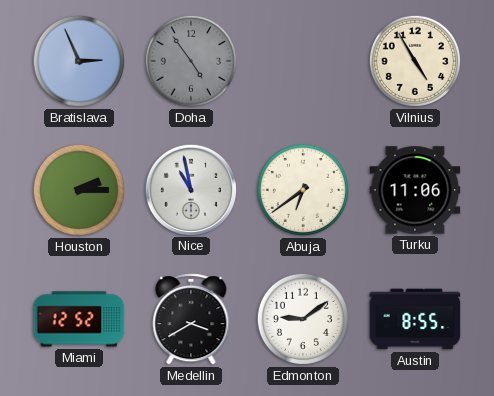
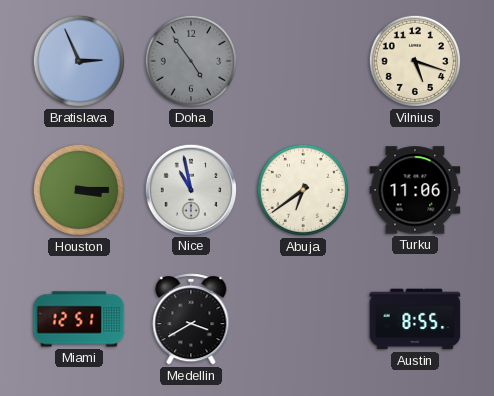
Vilnius: 4:55 -> 5:18 (415, 61)
Houston: 2:15 -> 3:15 (79, 190)
Miami: 12:52 -> 12:51 (79, 319)
Edmonton: 9:09 -> none (303, 319)
